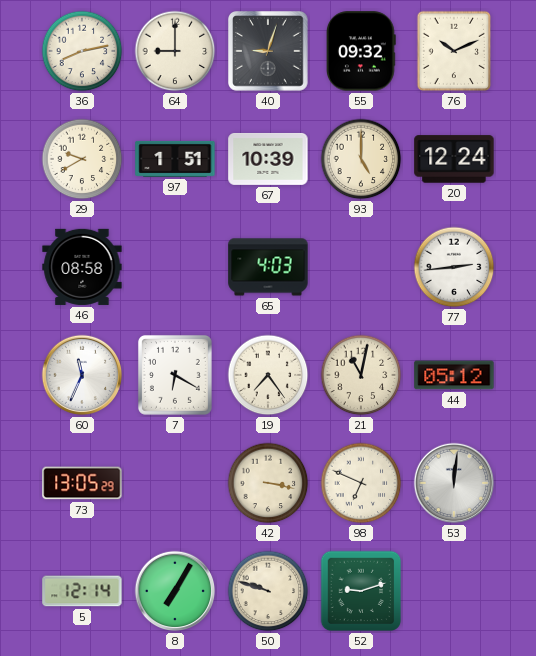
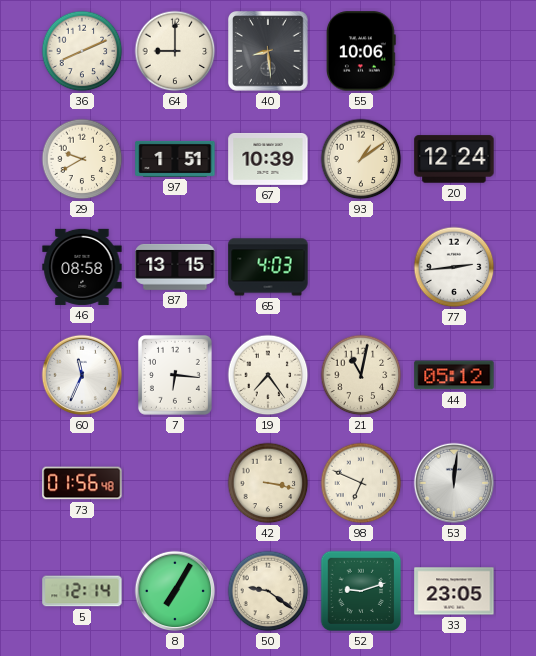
36: 8:13 -> 8:11 (82, 51)
40: 9:03 -> 8:29 (269, 52)
55: 09:32 -> 10:06 (362, 51)
76: 10:11 -> none (454, 51)
93: 5:00 -> 1:09 (361, 159)
87: none -> 13:15 (175, 267)
7: 6:20 -> 6:16 (175, 375)
73: 13:05 -> 01:56 (82, 483)
50: 9:48 -> 9:21 (268, 591)
33: none -> 23:05 (454, 591)
